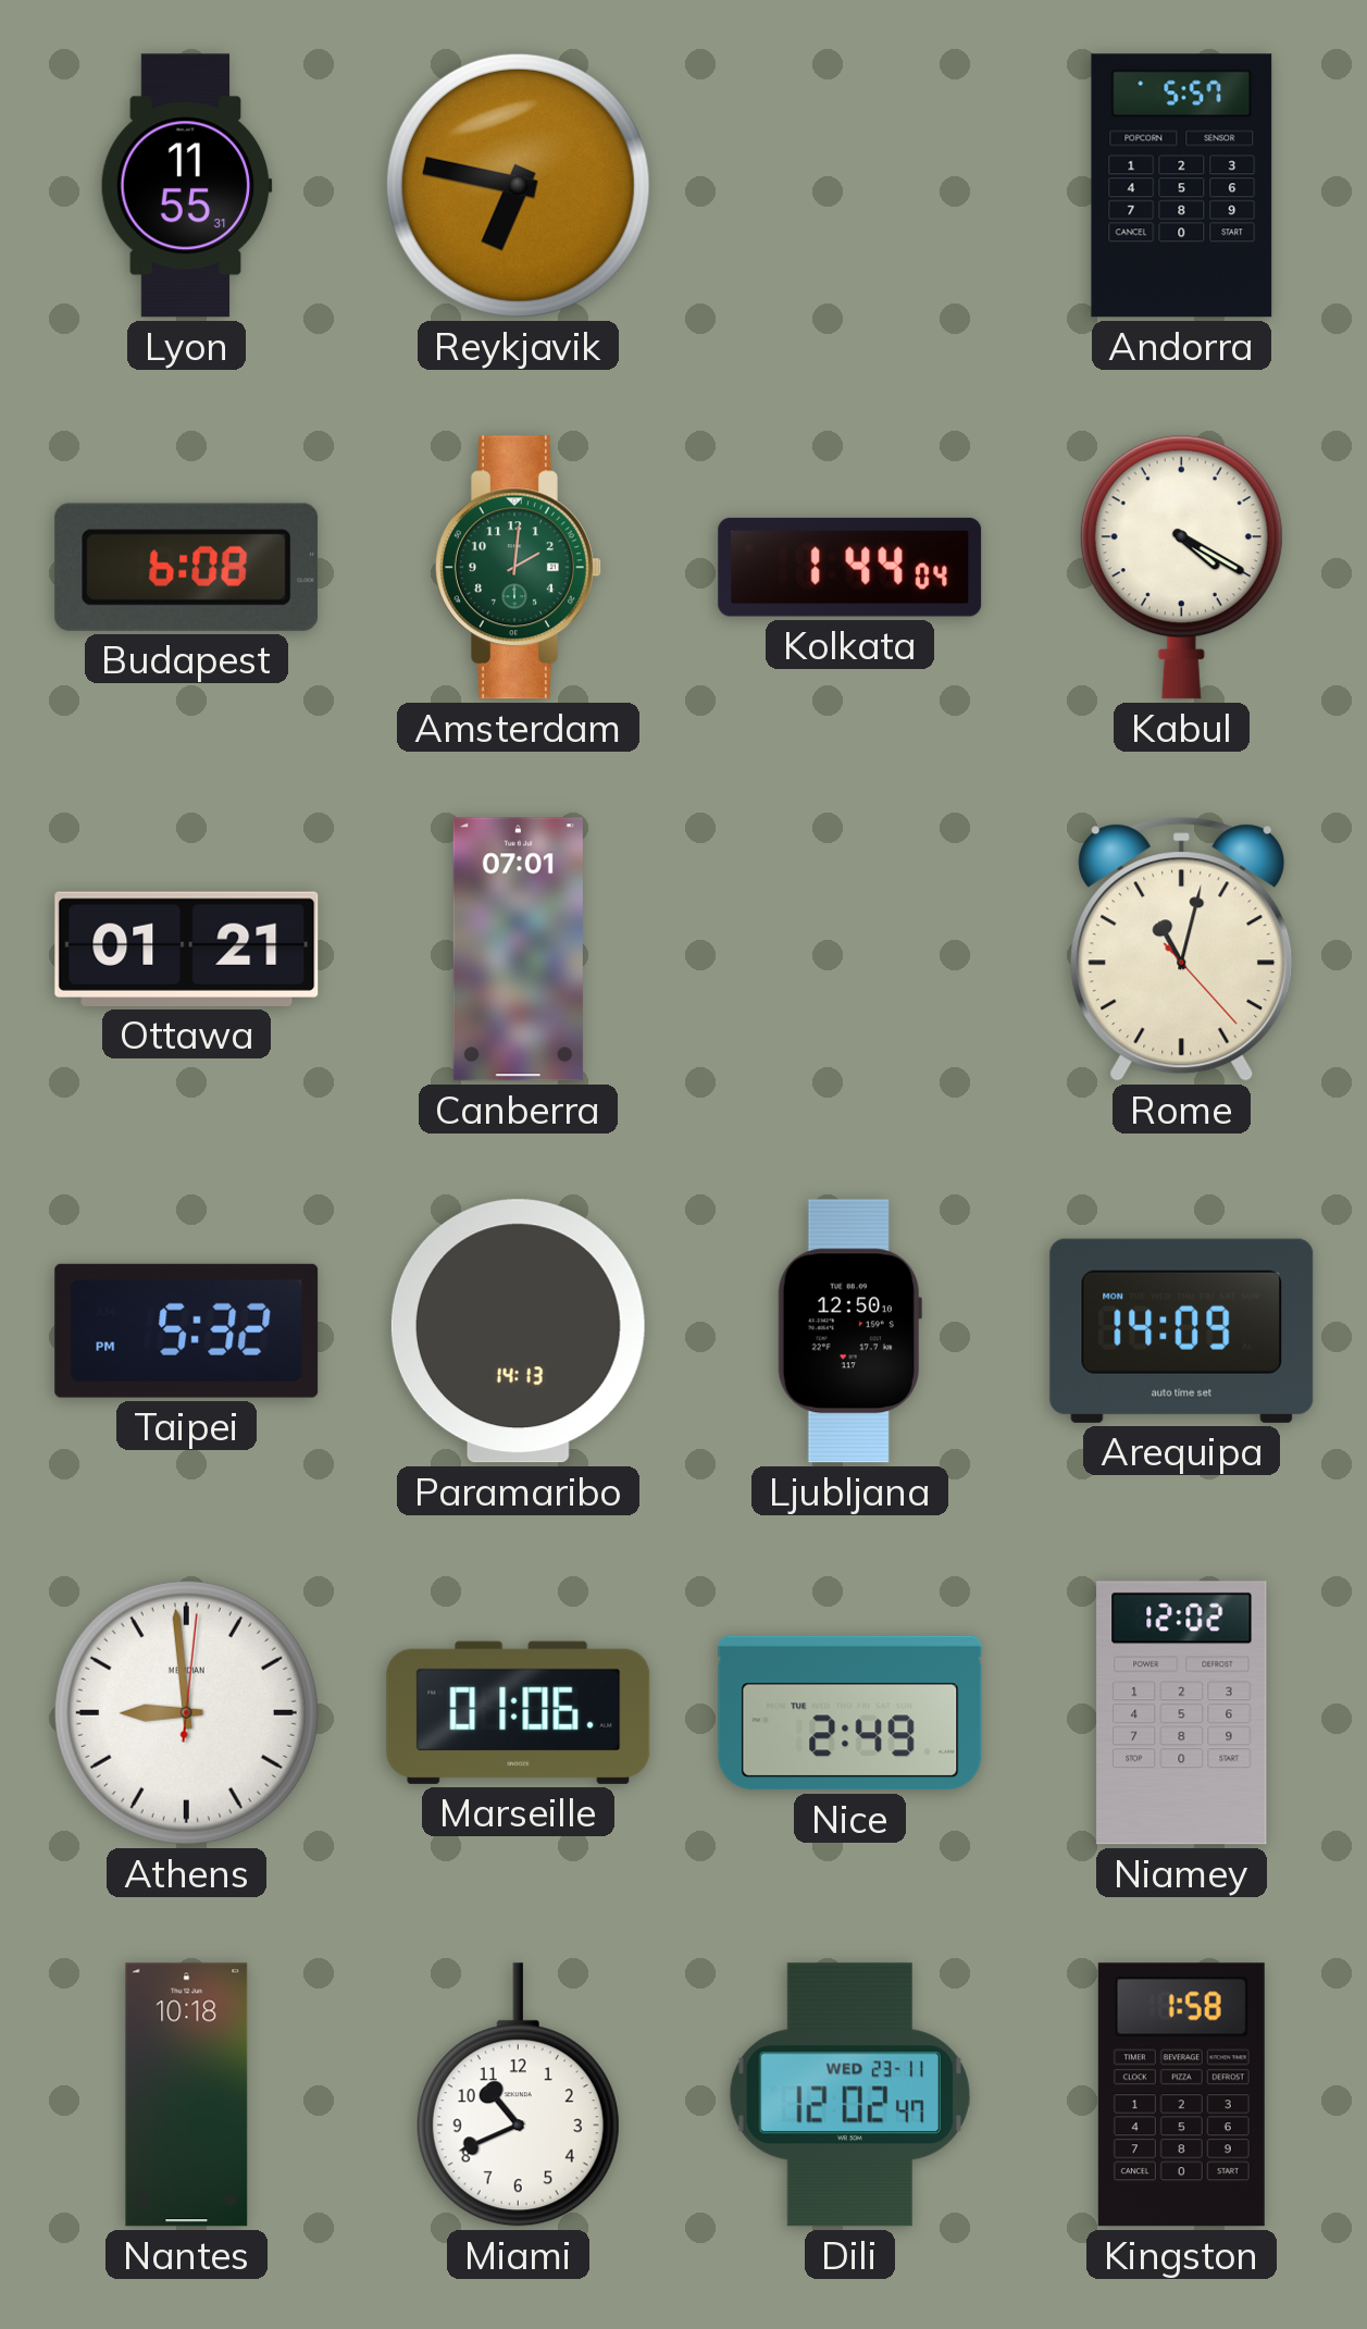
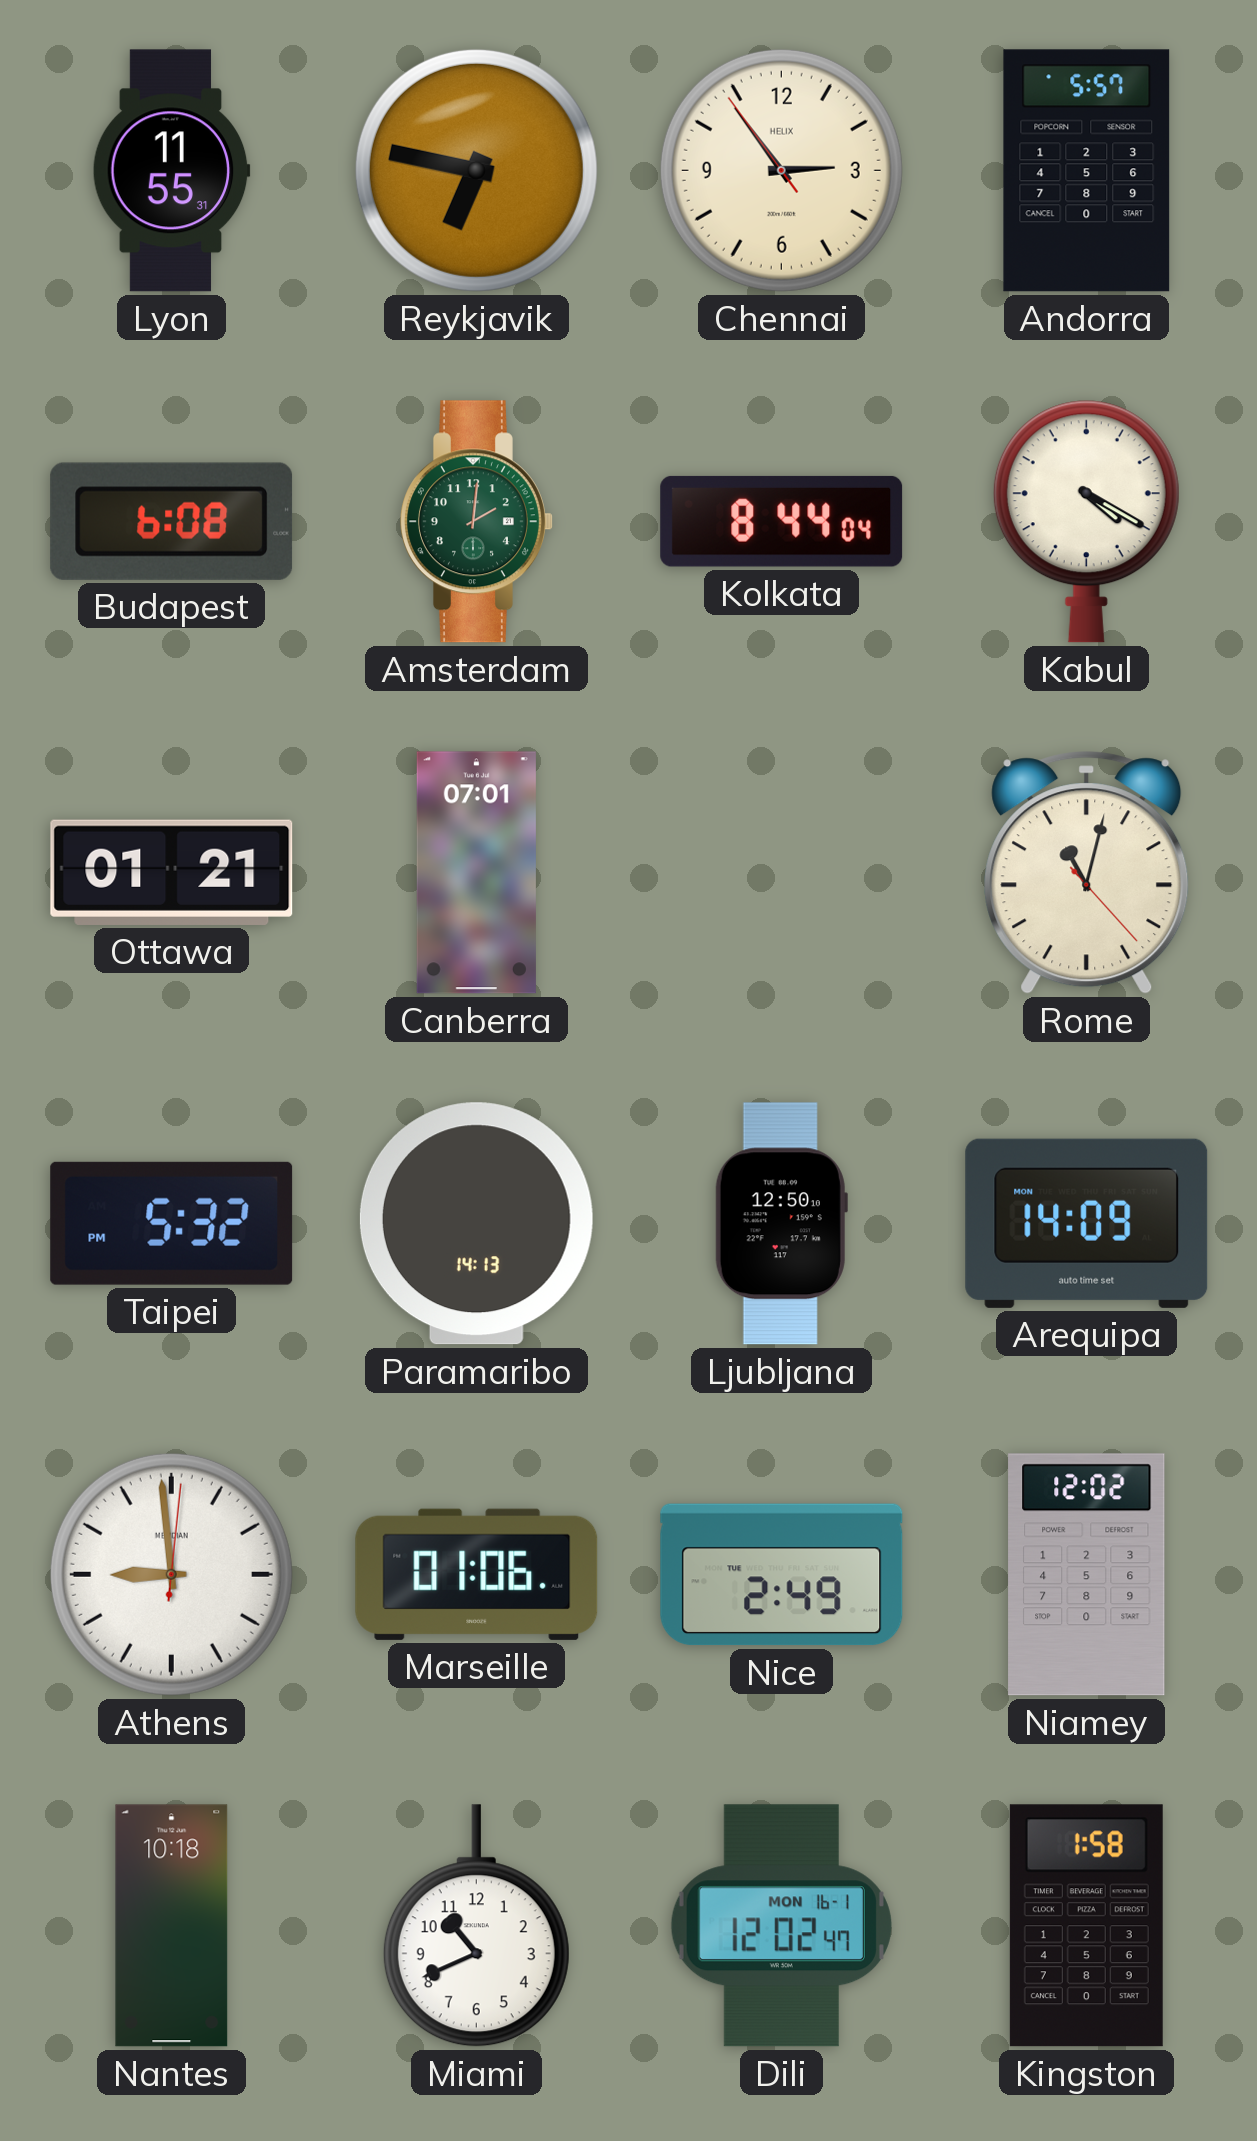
Chennai: none -> 2:53 (781, 170)
Kolkata: 1:44 -> 8:44 (782, 521)
Dili date: WED 23-11 -> MON 16-1 (781, 1926)
